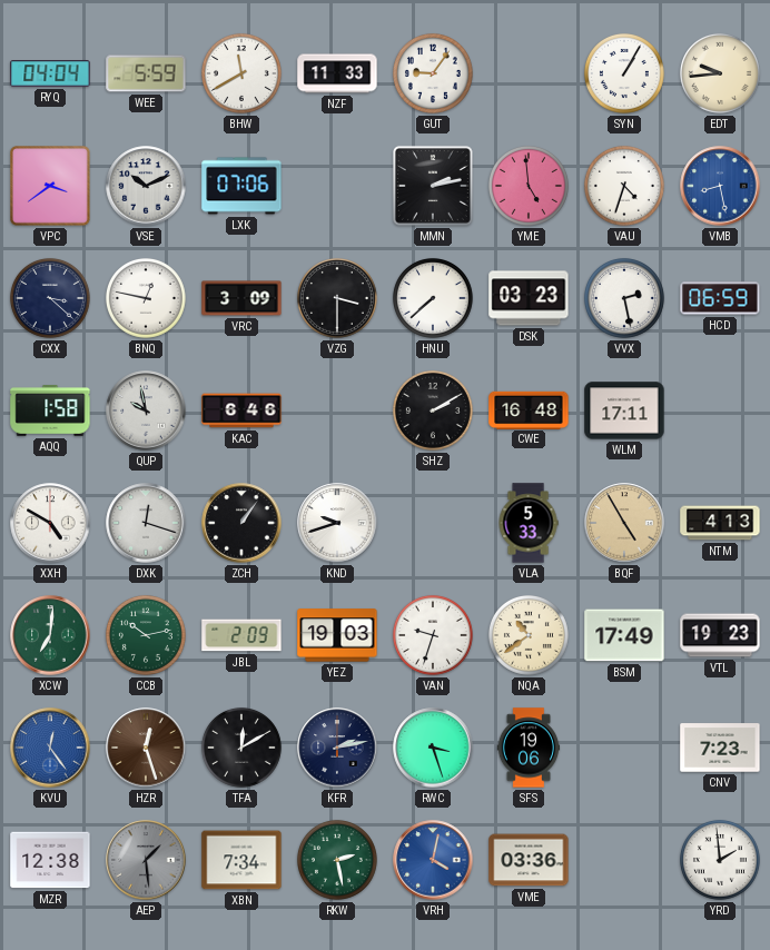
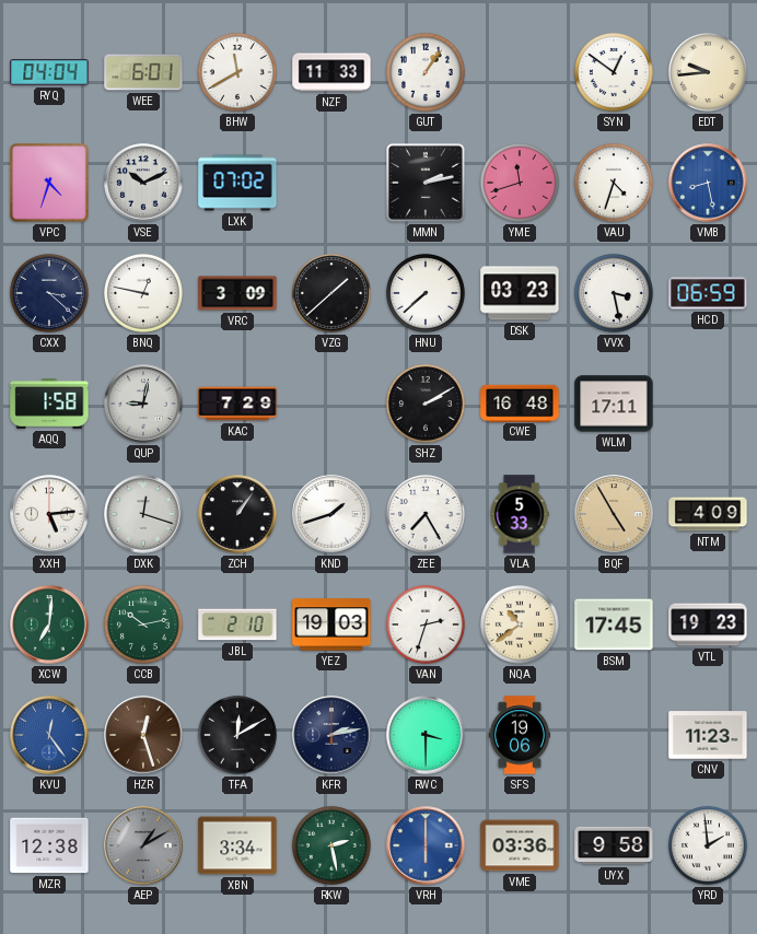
WEE: 5:59 -> 6:01 (143, 72)
GUT: 9:06 -> 1:06 (426, 72)
SYN: 1:05 -> 12:51 (614, 72)
VPC: 3:39 -> 4:33 (50, 184)
LXK: 07:06 -> 07:02 (237, 183)
YME: 4:59 -> 11:42 (520, 183)
VZG: 3:30 -> 1:38 (331, 293)
VVX: 2:28 -> 3:28 (614, 293)
QUP: 9:58 -> 9:02 (143, 404)
KAC: 6:46 -> 7:29 (237, 404)
XXH: 4:50 -> 5:14 (49, 514)
KND: 9:42 -> 1:42 (331, 514)
ZEE: none -> 7:25 (426, 514)
NTM: 4:13 -> 4:09 (708, 514)
JBL: 2:09 -> 2:10 (237, 624)
VAN: 9:33 -> 2:33 (426, 624)
BSM: 17:49 -> 17:45 (614, 624)
RWC: 3:27 -> 3:30 (426, 735)
CNV: 7:23 -> 11:23 (708, 735)
AEP: 1:29 -> 1:10 (143, 845)
XBN: 7:34 -> 3:34 (237, 845)
VRH: 4:02 -> 6:00 (426, 845)
UYX: none -> 9:58 (614, 845)
